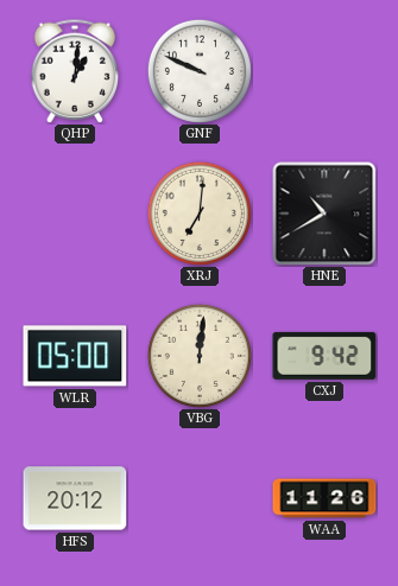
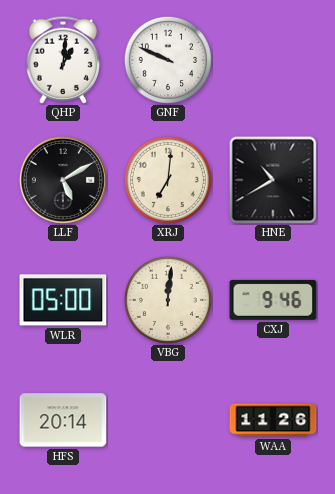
LLF: none -> 5:10 (63, 180)
CXJ: 9:42 -> 9:46 (273, 300)
HFS: 20:12 -> 20:14 (63, 420)
